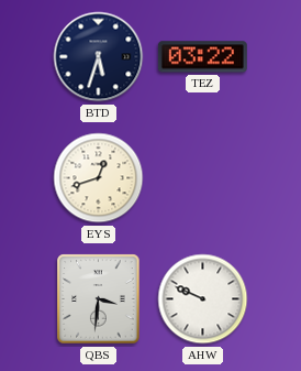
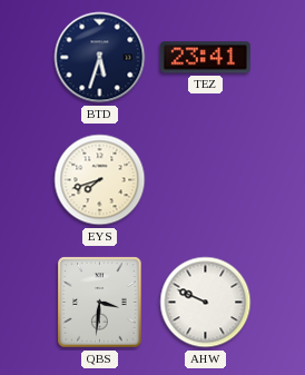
TEZ: 03:22 -> 23:41 (205, 58)
EYS: 12:42 -> 7:42 (100, 180)
